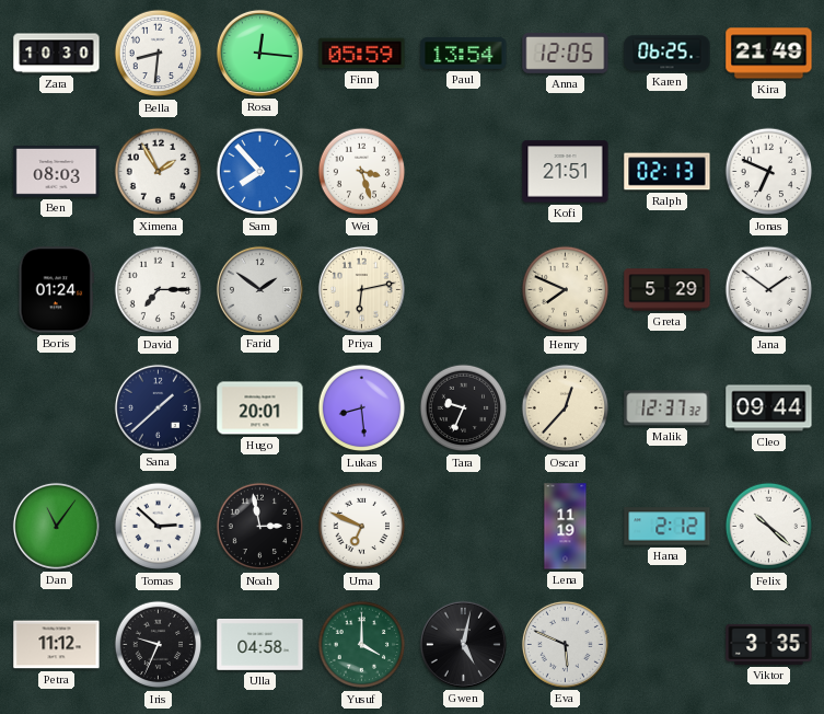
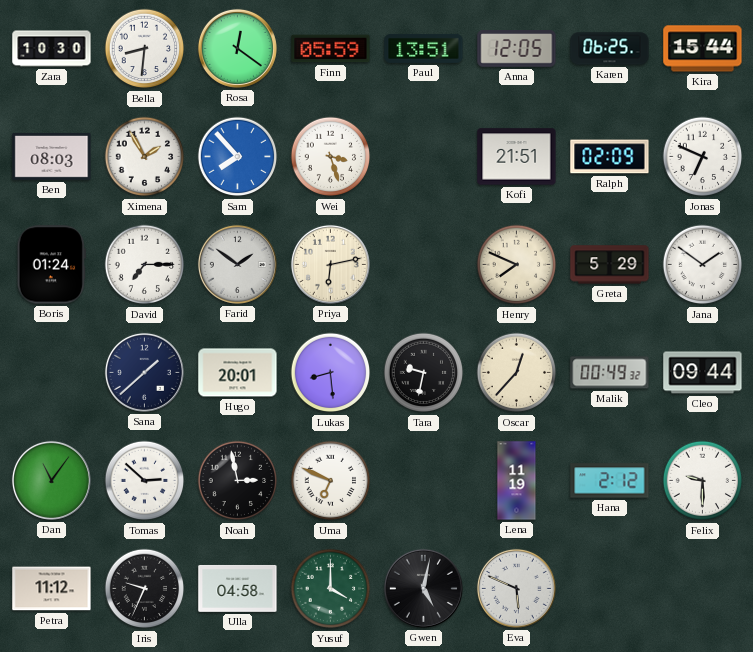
Rosa: 12:16 -> 12:21 (237, 48)
Paul: 13:54 -> 13:51 (424, 48)
Kira: 21:49 -> 15:44 (703, 49)
Ralph: 02:13 -> 02:09 (610, 157)
Tara: 9:34 -> 9:32 (424, 373)
Malik: 12:37 -> 00:49 (610, 373)
Felix: 10:22 -> 9:30 (703, 481)
Viktor: 3:35 -> none (769, 644)
